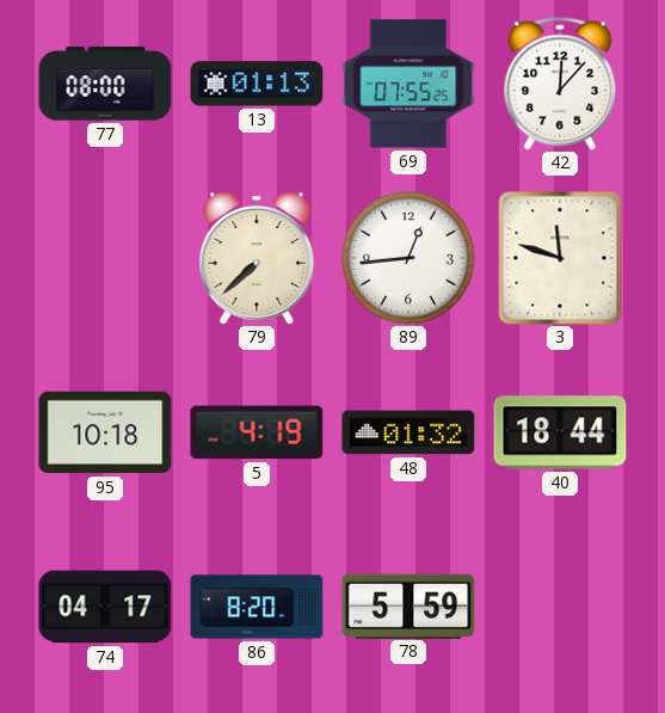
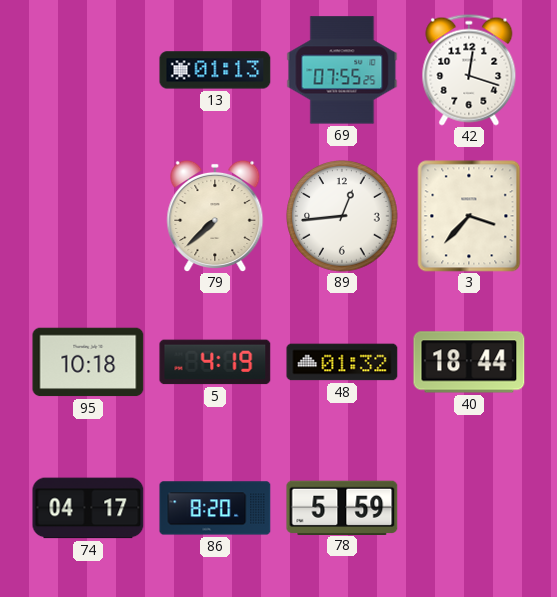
77: 08:00 -> none (105, 84)
42: 12:07 -> 12:18 (469, 70)
3: 11:48 -> 3:37 (469, 216)
